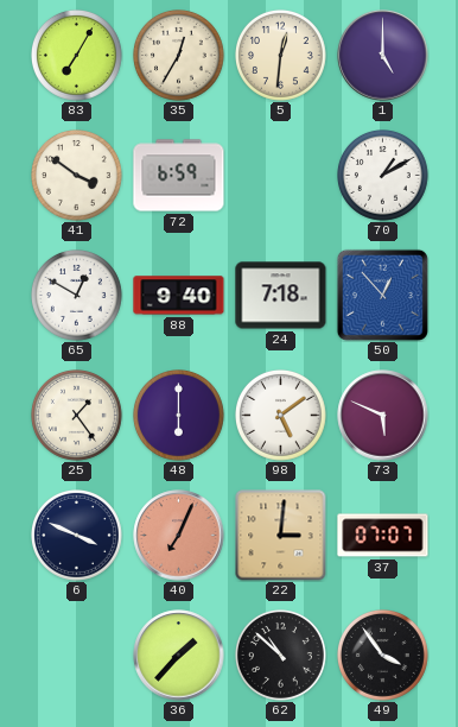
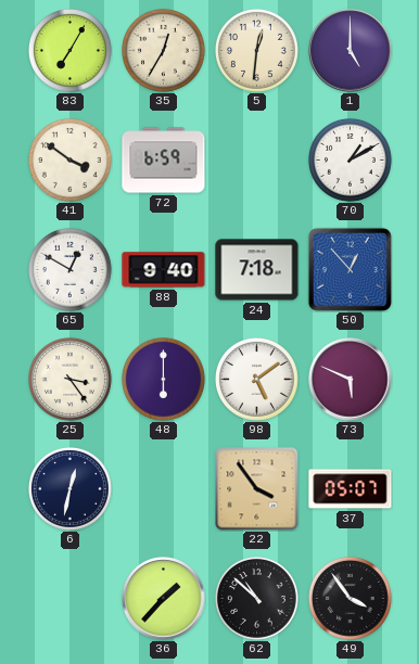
25: 1:24 -> 3:24 (71, 380)
6: 3:49 -> 12:32 (71, 489)
40: 7:04 -> none (179, 536)
22: 3:01 -> 3:54 (257, 489)
37: 07:07 -> 05:07 (351, 489)
